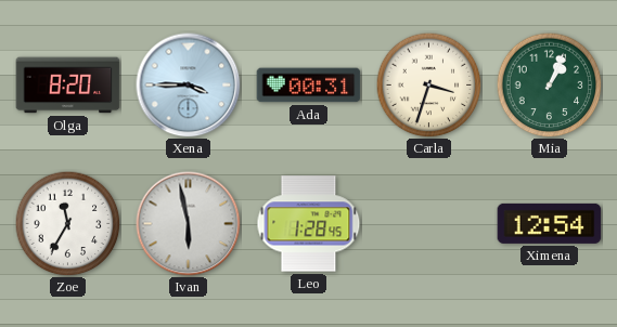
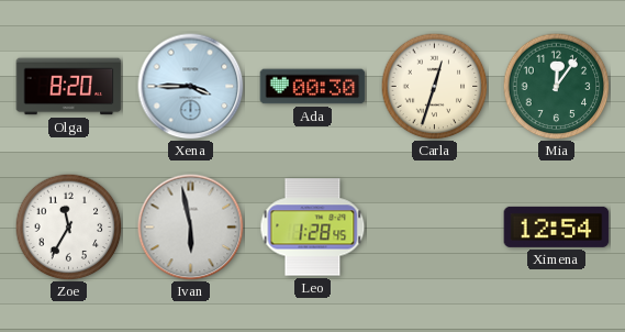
Ada: 00:31 -> 00:30 (313, 87)
Carla: 3:33 -> 12:33 (434, 86)
Mia: 1:04 -> 12:06 (556, 86)
